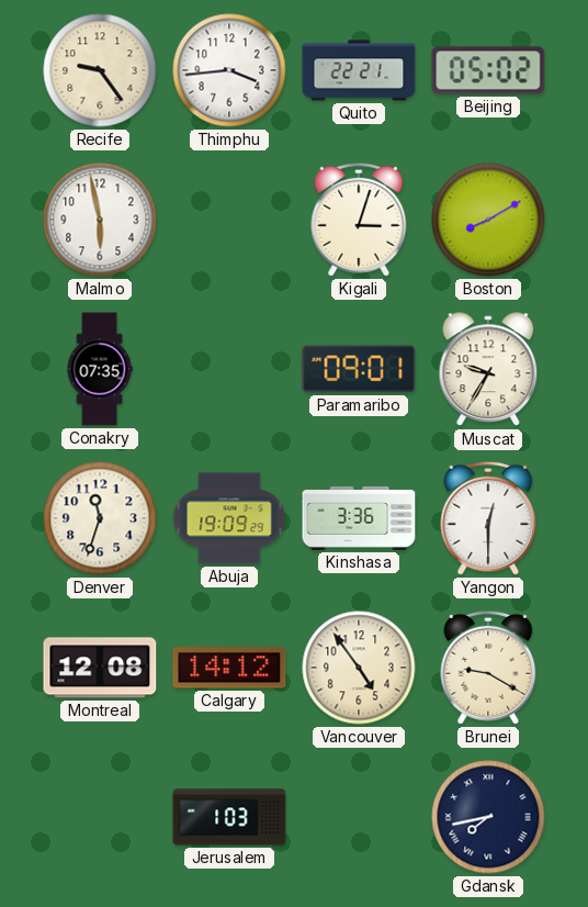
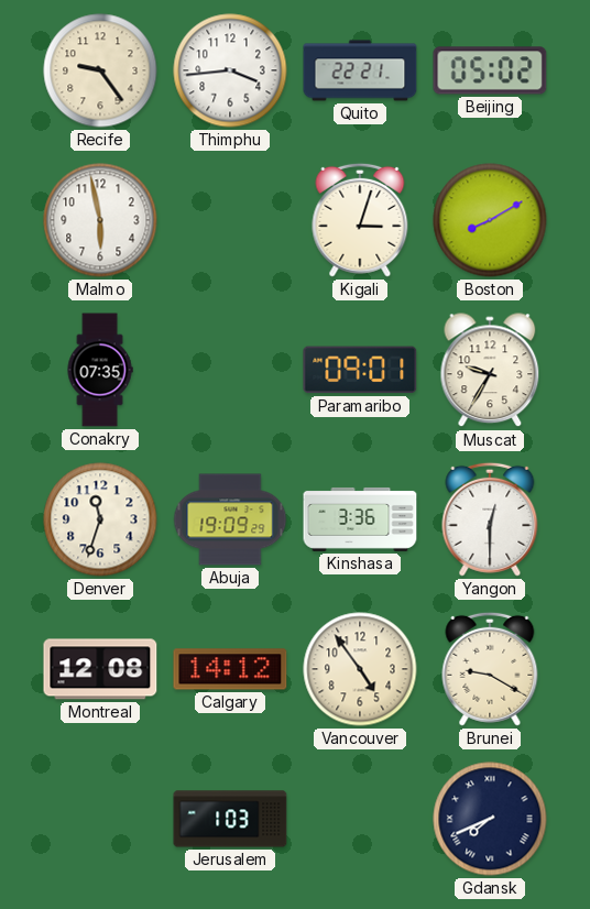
Gdansk: 7:43 -> 7:41 (490, 819)
